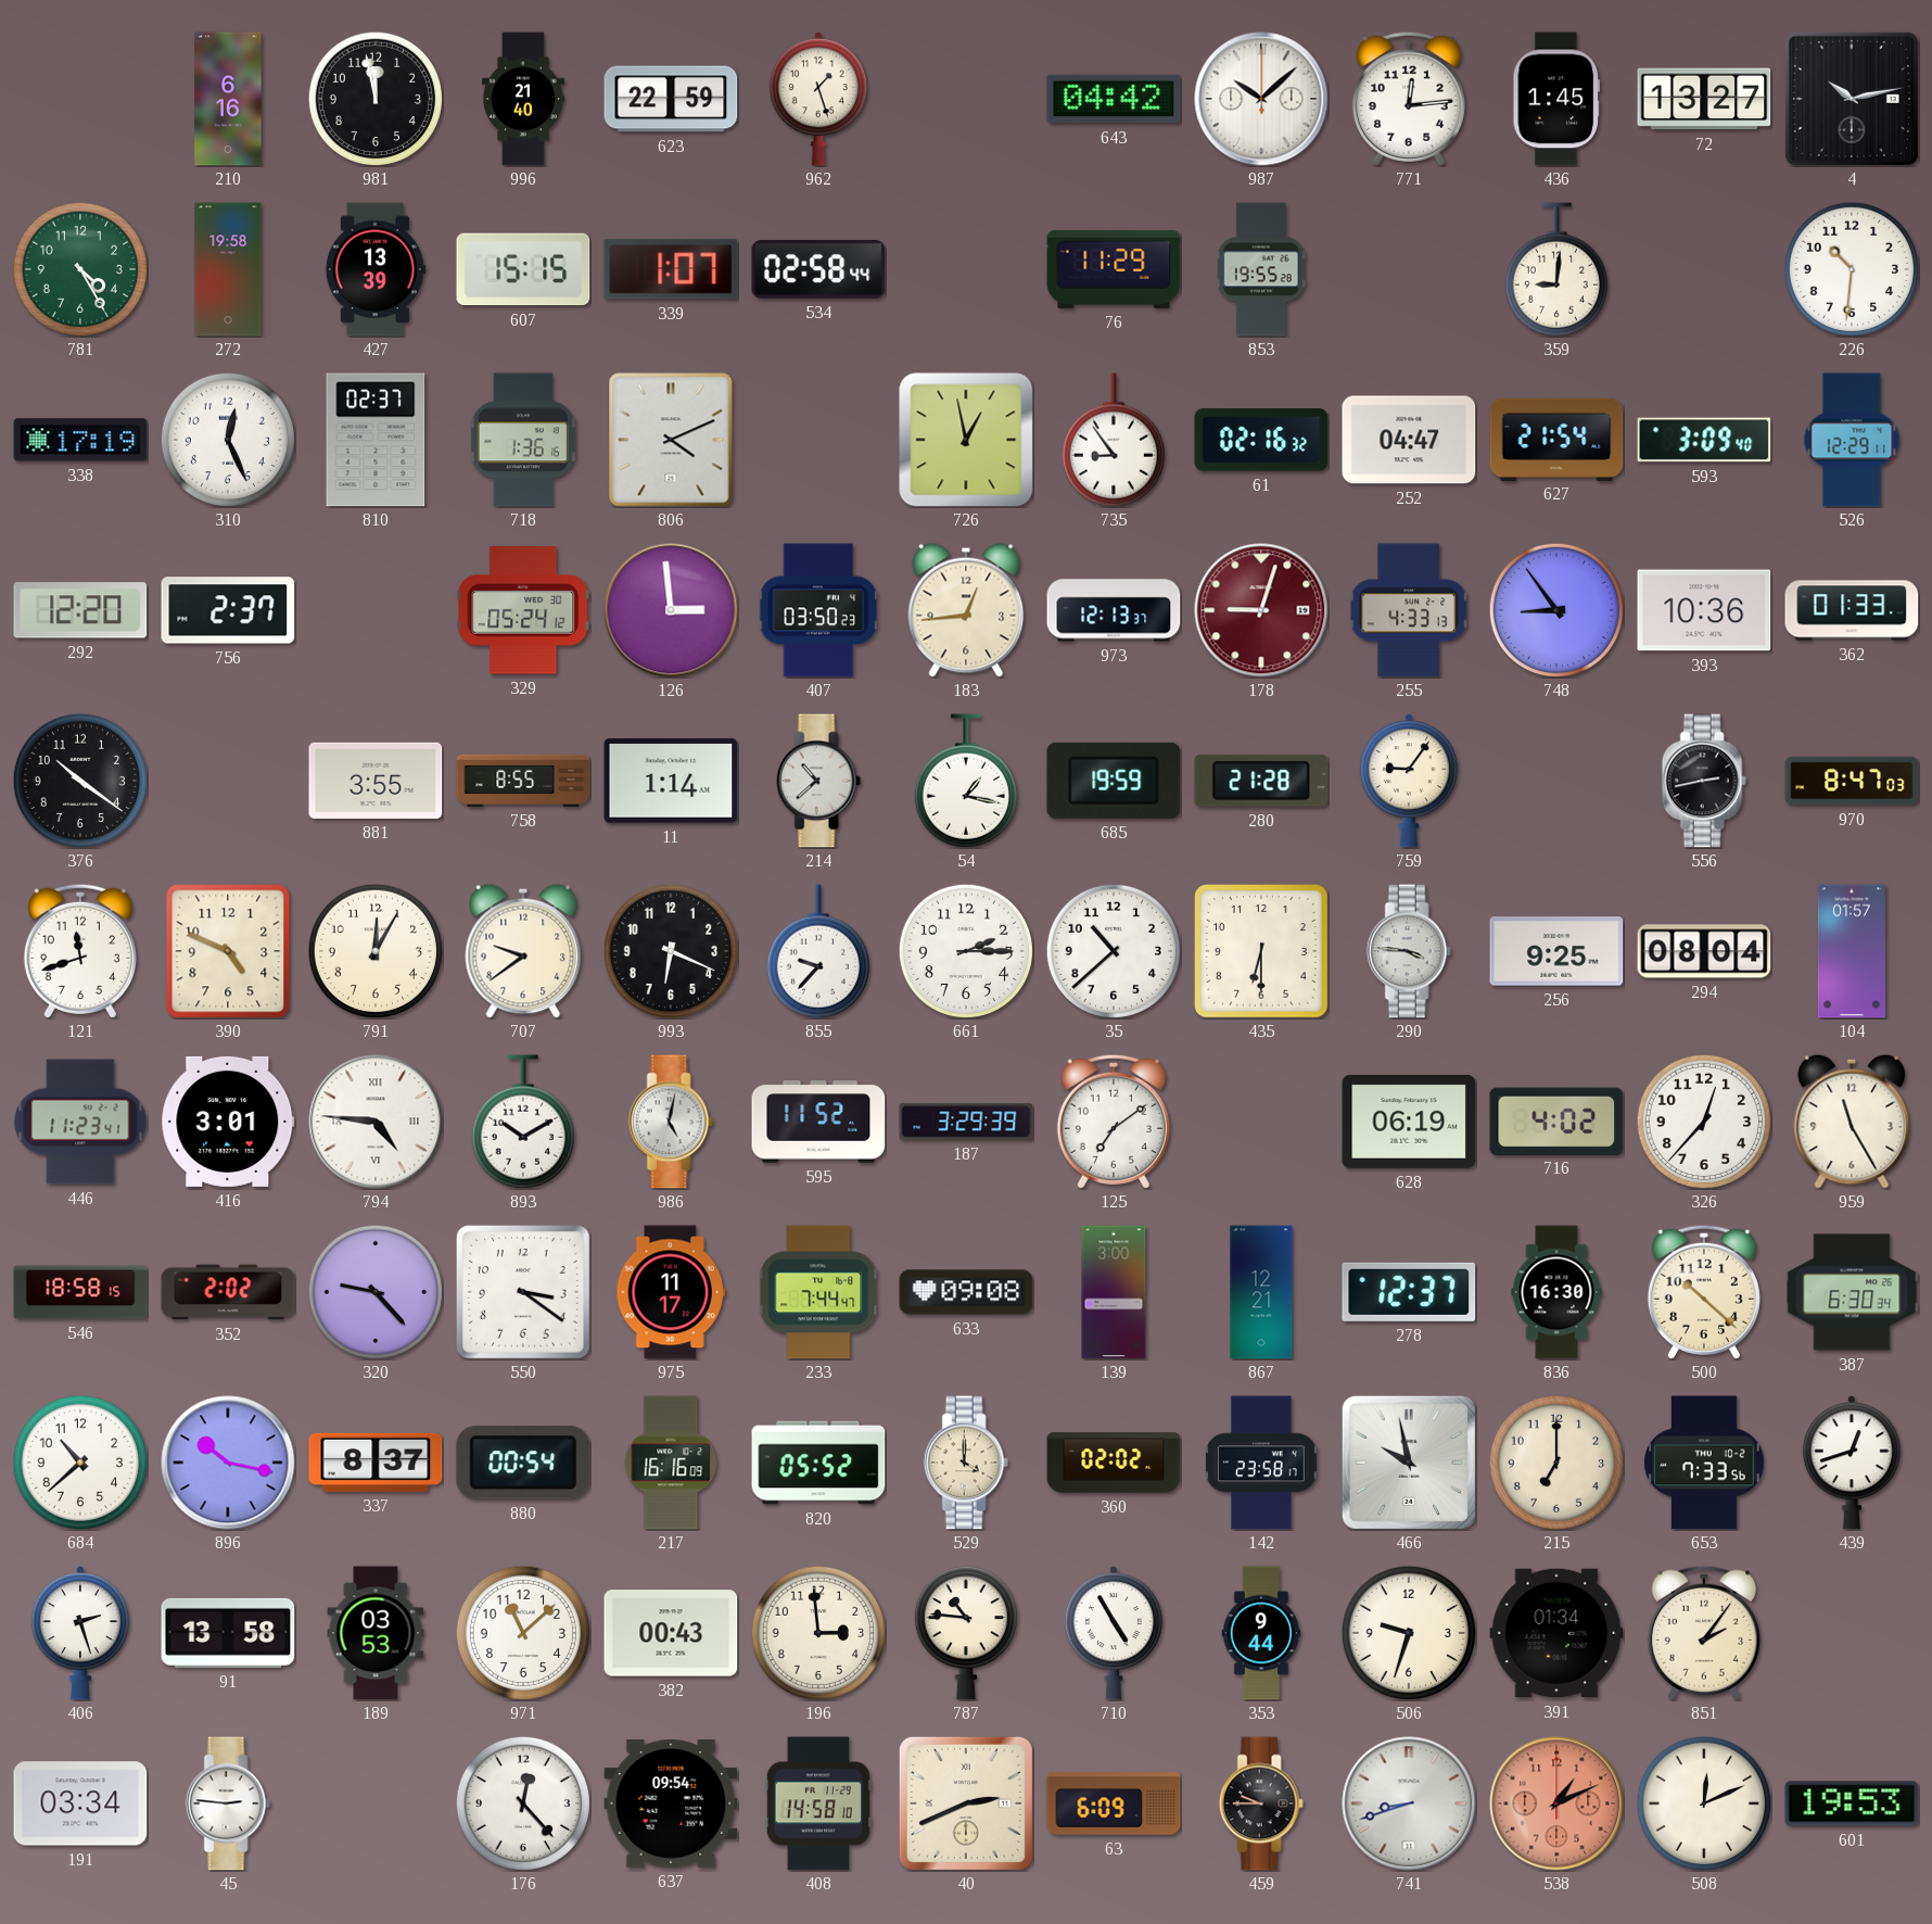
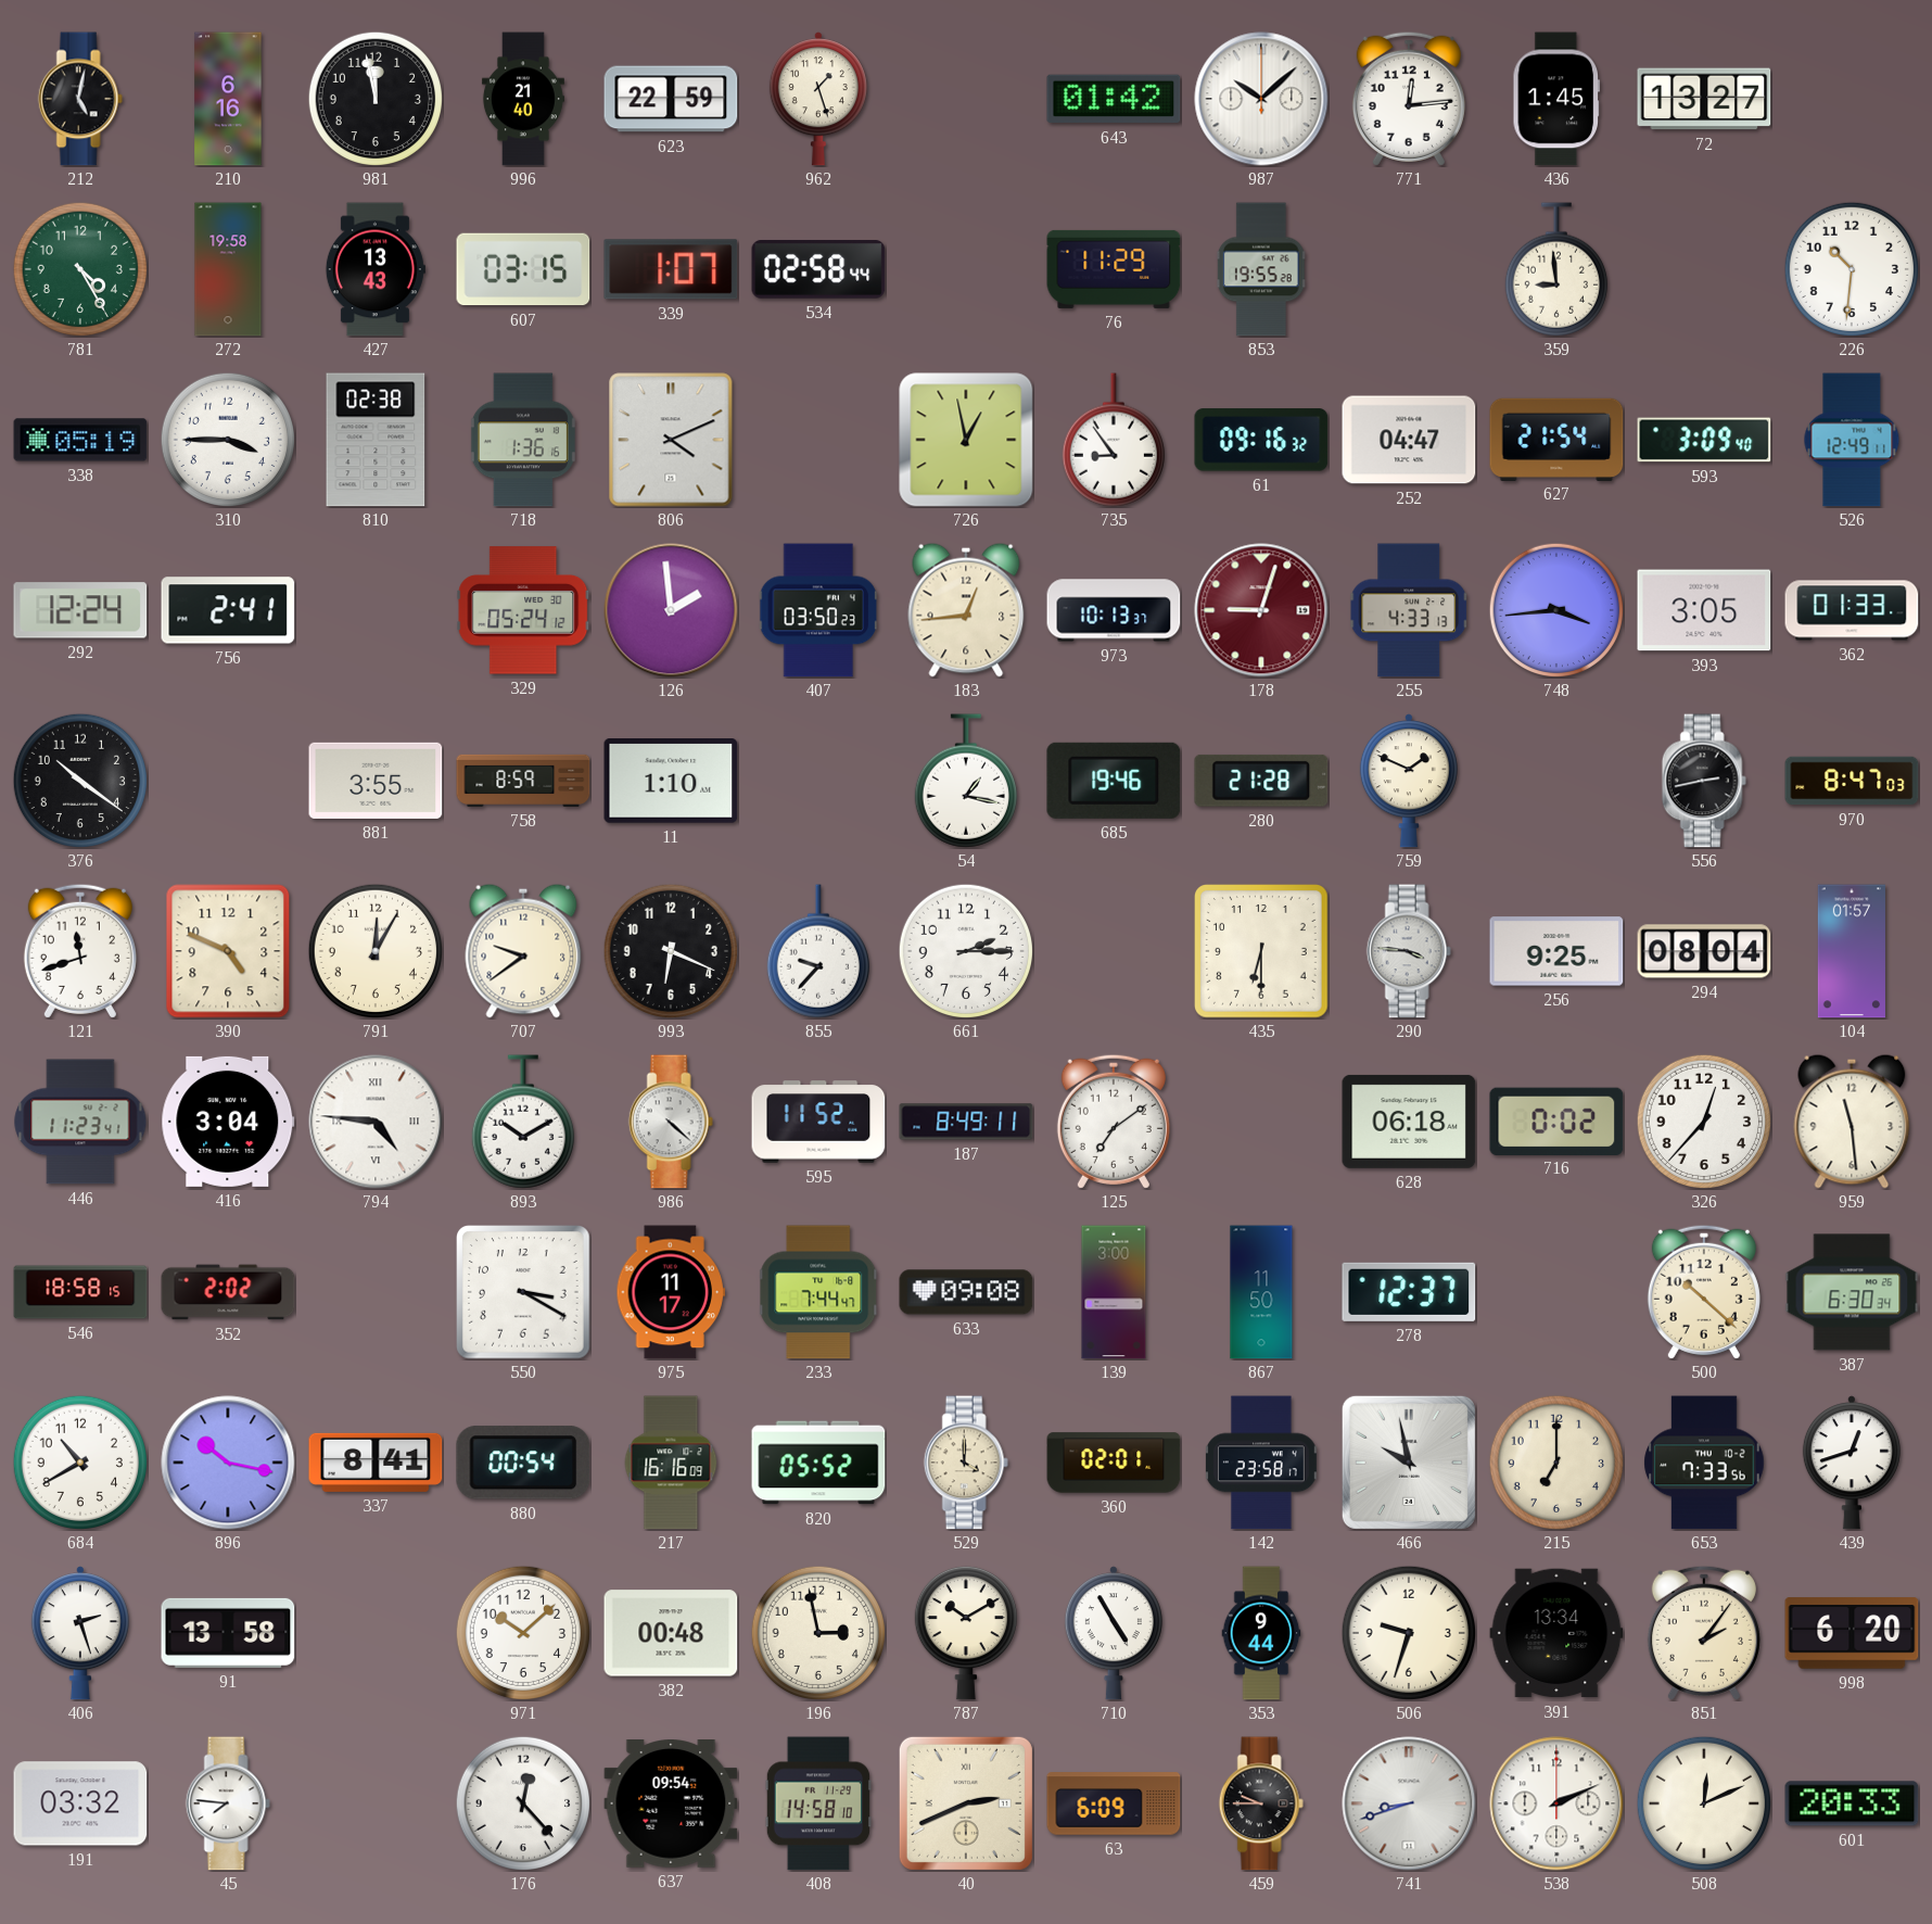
212: none -> 5:02 (80, 99)
643: 04:42 -> 01:42 (1114, 99)
4: 10:13 -> none (1852, 99)
427: 13:39 -> 13:43 (376, 269)
607: 15:15 -> 03:15 (523, 269)
359: 9:01 -> 8:59 (1556, 269)
338: 17:19 -> 05:19 (80, 440)
310: 12:26 -> 3:45 (227, 439)
810: 02:37 -> 02:38 (376, 440)
61: 02:16 -> 09:16 (1261, 440)
526: 12:29 -> 12:49 (1852, 440)
292: 12:20 -> 12:24 (80, 610)
756: 2:37 -> 2:41 (228, 610)
126: 2:59 -> 1:59 (671, 610)
973: 12:13 -> 10:13 (1114, 610)
748: 8:54 -> 3:44 (1555, 609)
393: 10:36 -> 3:05 (1704, 610)
758: 8:55 -> 8:59 (523, 781)
11: 1:14 -> 1:10 (671, 781)
214: 10:38 -> none (818, 781)
685: 19:59 -> 19:46 (1114, 781)
759: 9:06 -> 1:49 (1409, 781)
35: 10:38 -> none (1113, 950)
416: 3:01 -> 3:04 (228, 1122)
986: 5:02 -> 4:22 (671, 1122)
187: 3:29 -> 8:49 (966, 1122)
628: 06:19 -> 06:18 (1409, 1122)
716: 4:02 -> 0:02 (1556, 1121)
959: 11:25 -> 11:29 (1852, 1122)
320: 9:23 -> none (374, 1291)
550: 3:21 -> 3:20 (523, 1292)
867: 12:21 -> 11:50 (1261, 1292)
836: 16:30 -> none (1556, 1292)
684: 10:38 -> 10:40 (79, 1461)
337: 8:37 -> 8:41 (376, 1463)
360: 02:02 -> 02:01 (1114, 1463)
189: 03:53 -> none (376, 1633)
971: 11:08 -> 10:08 (522, 1632)
382: 00:43 -> 00:48 (671, 1633)
196: 2:59 -> 2:58 (817, 1632)
787: 10:46 -> 10:10 (966, 1633)
391: 01:34 -> 13:34 (1556, 1633)
998: none -> 6:20 (1852, 1633)
191: 03:34 -> 03:32 (80, 1803)
45: 2:46 -> 7:46 (228, 1803)
538: 1:11 -> 2:11 (1556, 1803)
538 dial: salmon -> white (1556, 1803)
601: 19:53 -> 20:33 (1852, 1803)
